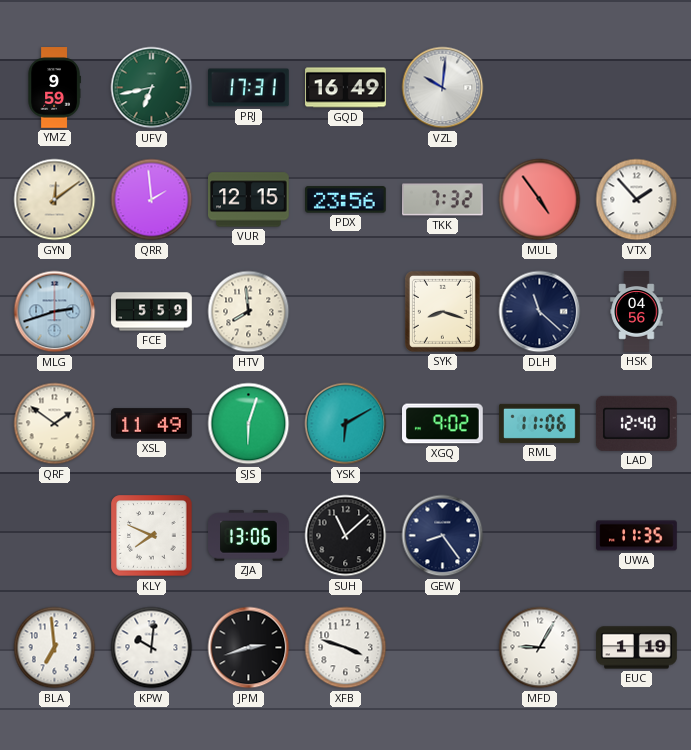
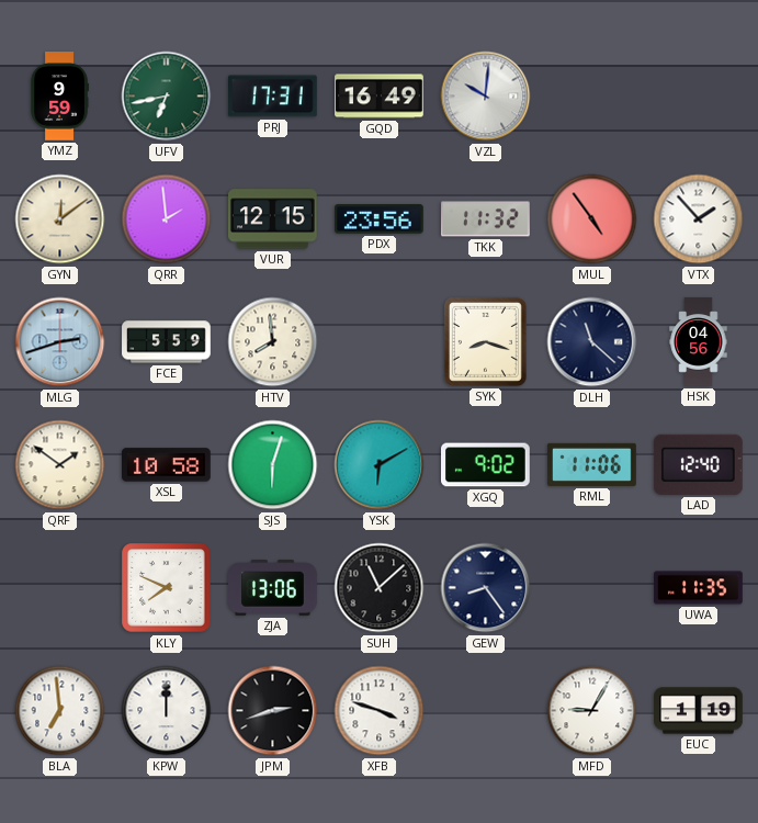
TKK: 7:32 -> 11:32 (486, 219)
XSL: 11:49 -> 10:58 (167, 465)
KPW: 10:01 -> 12:00 (167, 711)
